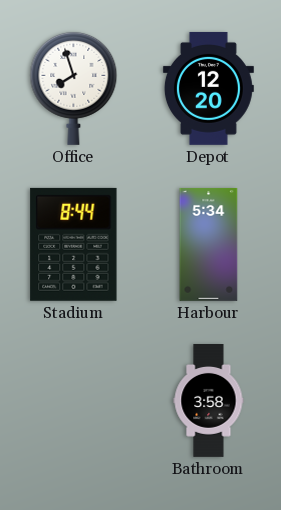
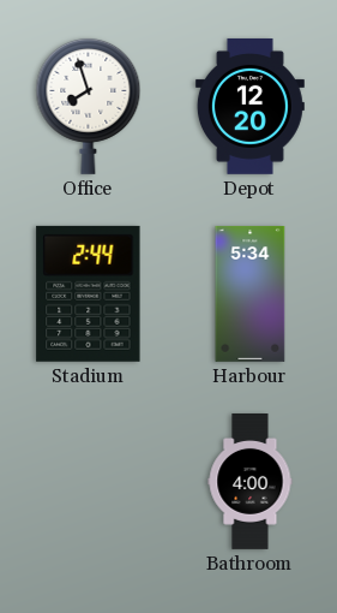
Stadium: 8:44 -> 2:44 (89, 293)
Bathroom: 3:58 -> 4:00 (251, 482)
